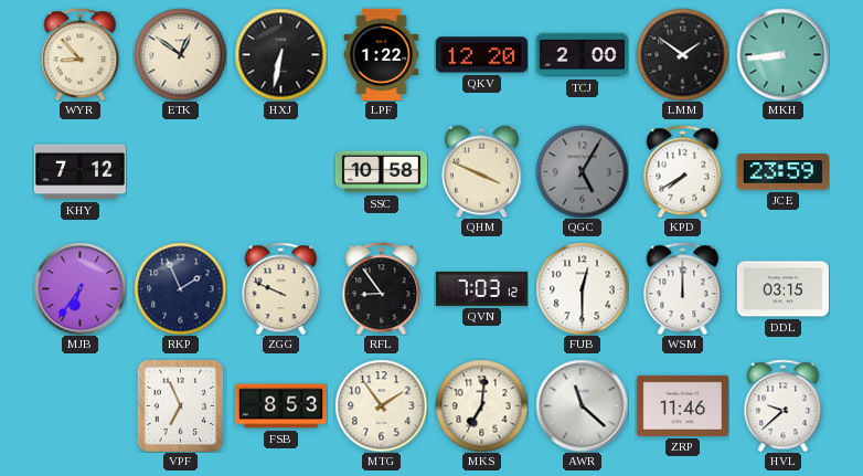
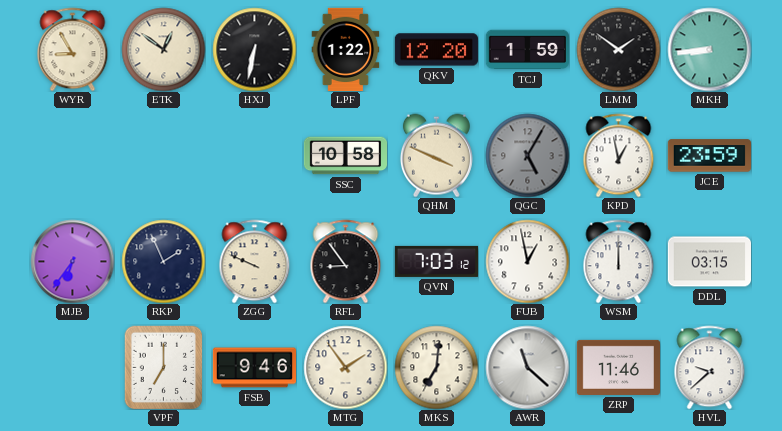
WYR: 8:53 -> 8:55 (73, 49)
TCJ: 2:00 -> 1:59 (527, 50)
KHY: 7:12 -> none (79, 172)
KPD: 7:40 -> 12:58 (619, 155)
FUB: 12:30 -> 12:58 (527, 261)
VPF: 6:56 -> 7:00 (164, 367)
FSB: 8:53 -> 9:46 (254, 368)
